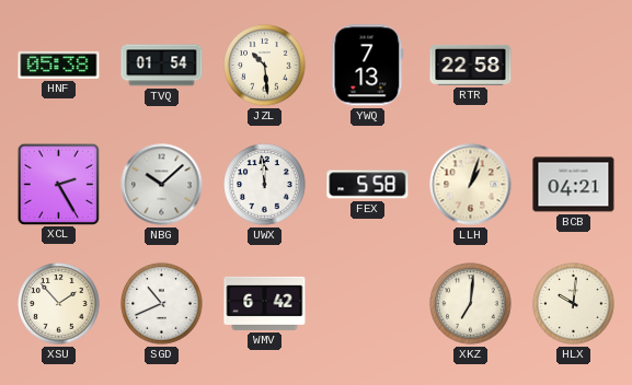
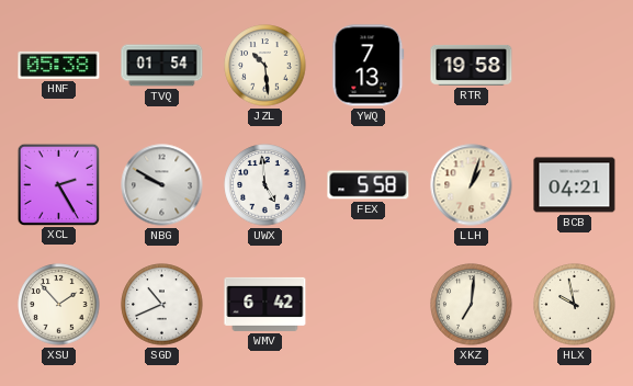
RTR: 22:58 -> 19:58 (472, 65)
NBG: 10:08 -> 9:50 (162, 185)
UWX: 11:59 -> 4:59 (265, 185)
HLX: 10:01 -> 9:58 (575, 305)
